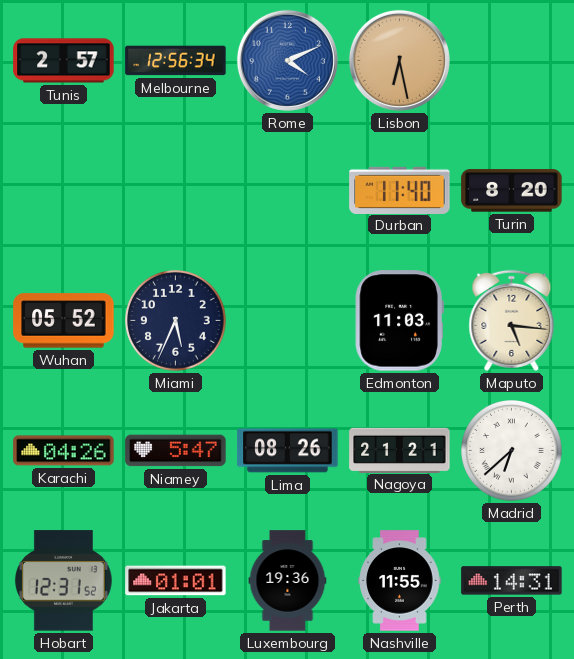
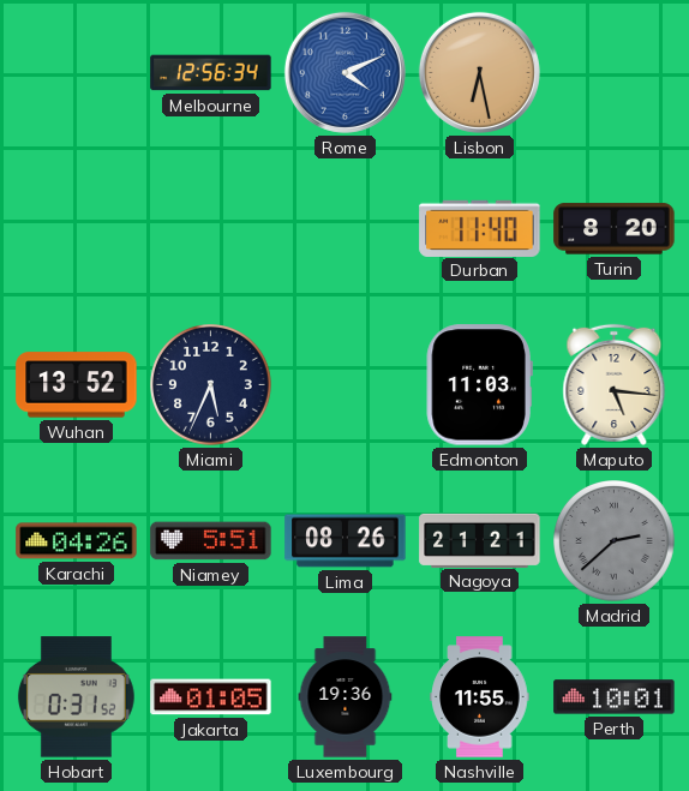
Tunis: 2:57 -> none (64, 61)
Wuhan: 05:52 -> 13:52 (77, 385)
Niamey: 5:47 -> 5:51 (211, 541)
Madrid: 6:38 -> 2:38 (615, 541)
Madrid dial: white -> grey (615, 541)
Hobart: 12:31 -> 0:31 (76, 697)
Jakarta: 01:01 -> 01:05 (211, 697)
Perth: 14:31 -> 10:01 (615, 697)
